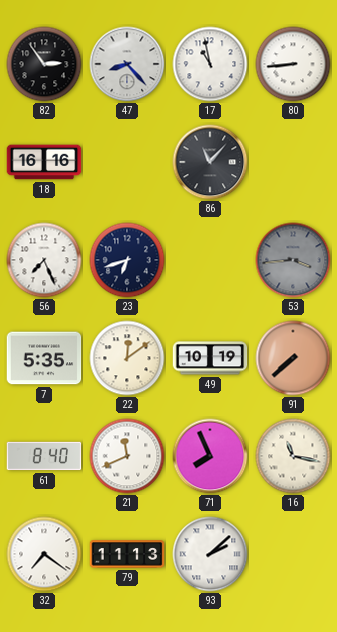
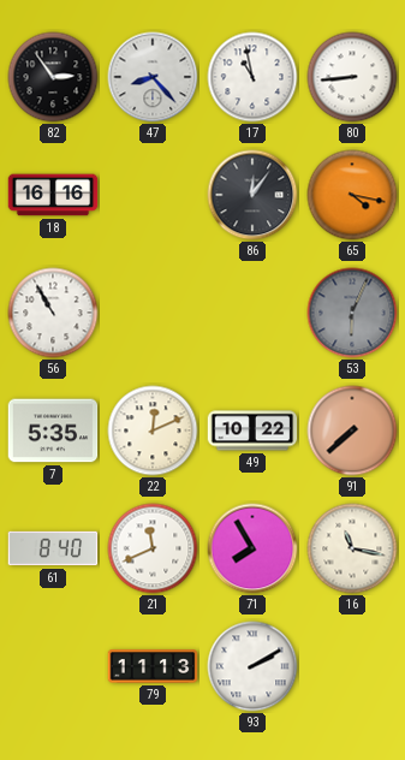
86: 11:07 -> 12:06 (252, 195)
65: none -> 4:17 (352, 195)
56: 7:26 -> 10:55 (53, 313)
23: 6:42 -> none (127, 260)
53: 3:44 -> 6:04 (352, 313)
22: 12:09 -> 12:11 (153, 431)
49: 10:19 -> 10:22 (252, 431)
71: 7:56 -> 7:55 (252, 548)
32: 7:21 -> none (44, 554)
93: 2:08 -> 2:10 (252, 666)
